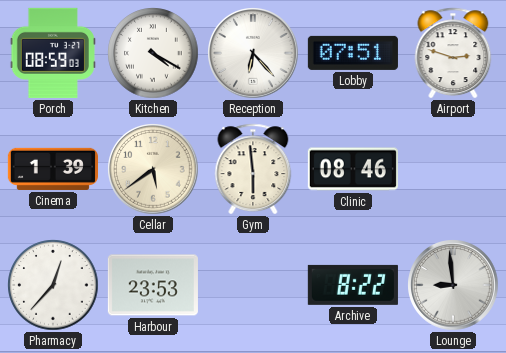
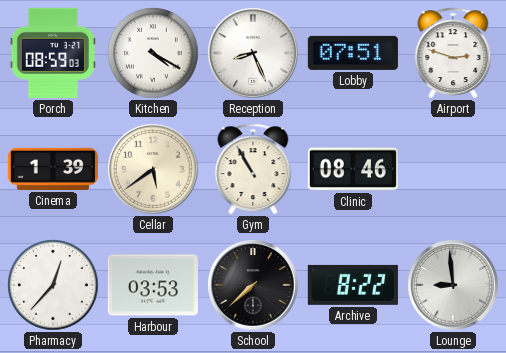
Reception: 6:23 -> 8:26 (253, 53)
Gym: 5:59 -> 10:55 (253, 169)
Harbour: 23:53 -> 03:53 (153, 285)
School: none -> 7:38 (253, 285)
